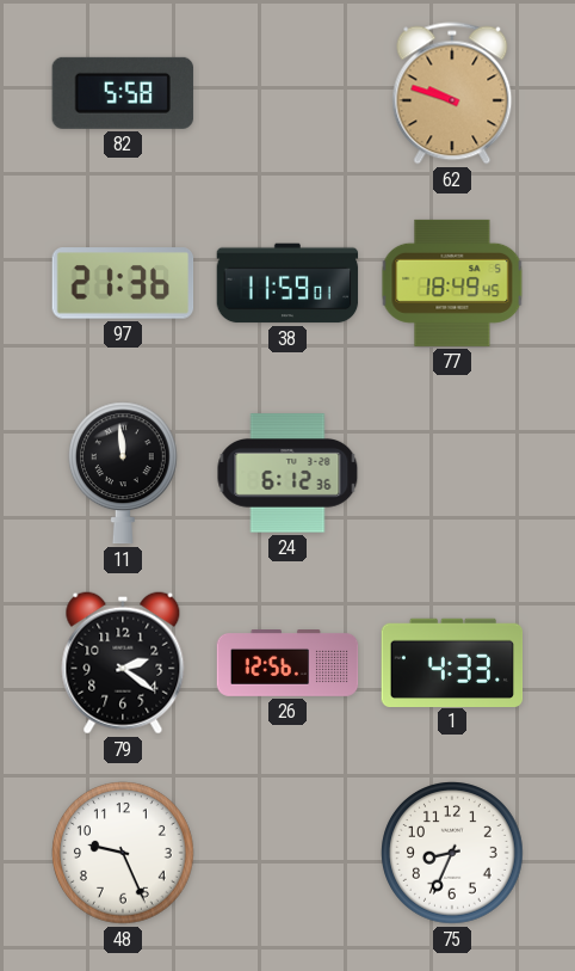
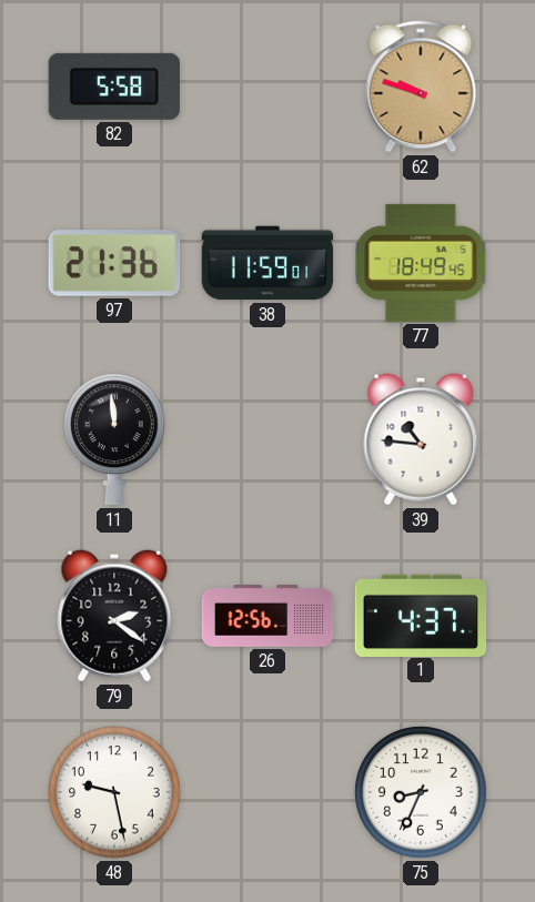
24: 6:12 -> none (287, 473)
39: none -> 10:46 (421, 439)
1: 4:33 -> 4:37 (421, 615)
48: 9:26 -> 9:28 (114, 792)
